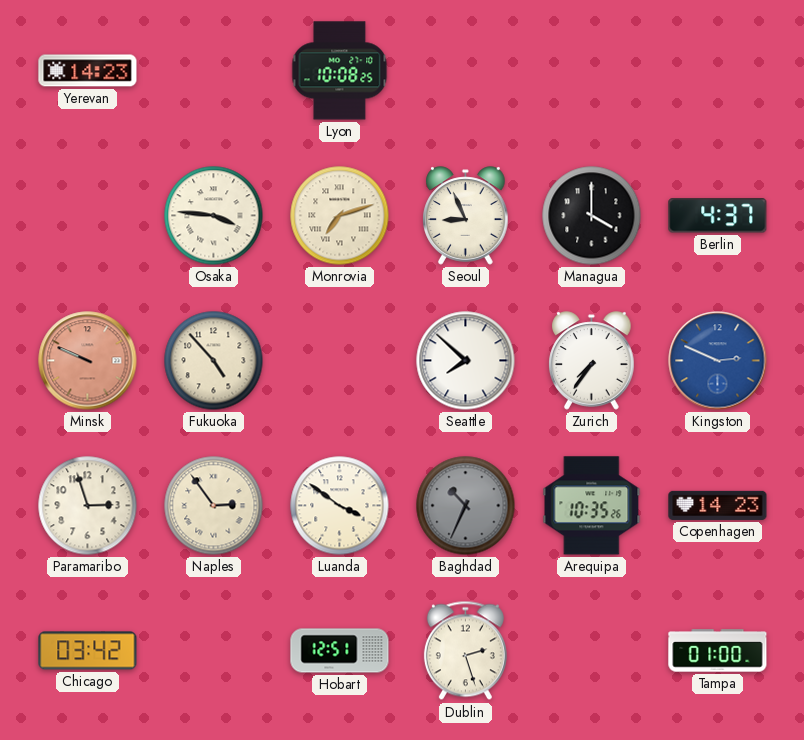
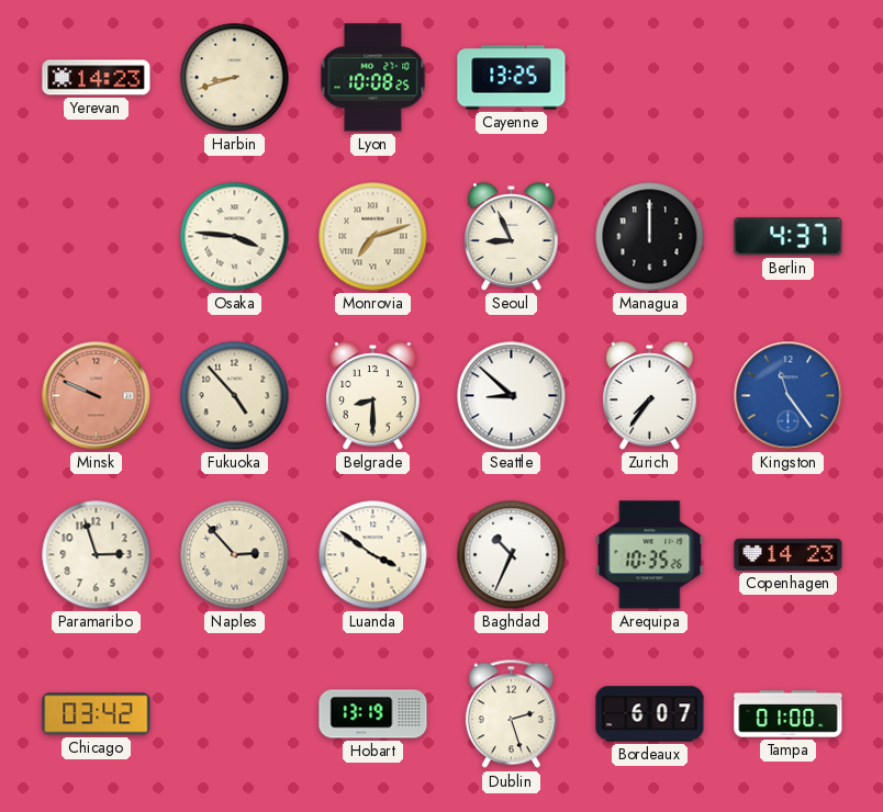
Harbin: none -> 8:42 (235, 78)
Cayenne: none -> 13:25 (512, 78)
Managua: 4:00 -> 12:00 (650, 237)
Belgrade: none -> 8:30 (373, 396)
Seattle: 7:52 -> 8:52 (512, 396)
Kingston: 2:49 -> 11:24 (789, 396)
Naples: 2:54 -> 2:53 (235, 555)
Baghdad dial: grey -> white (512, 555)
Hobart: 12:51 -> 13:19 (373, 714)
Bordeaux: none -> 6:07 (650, 714)
